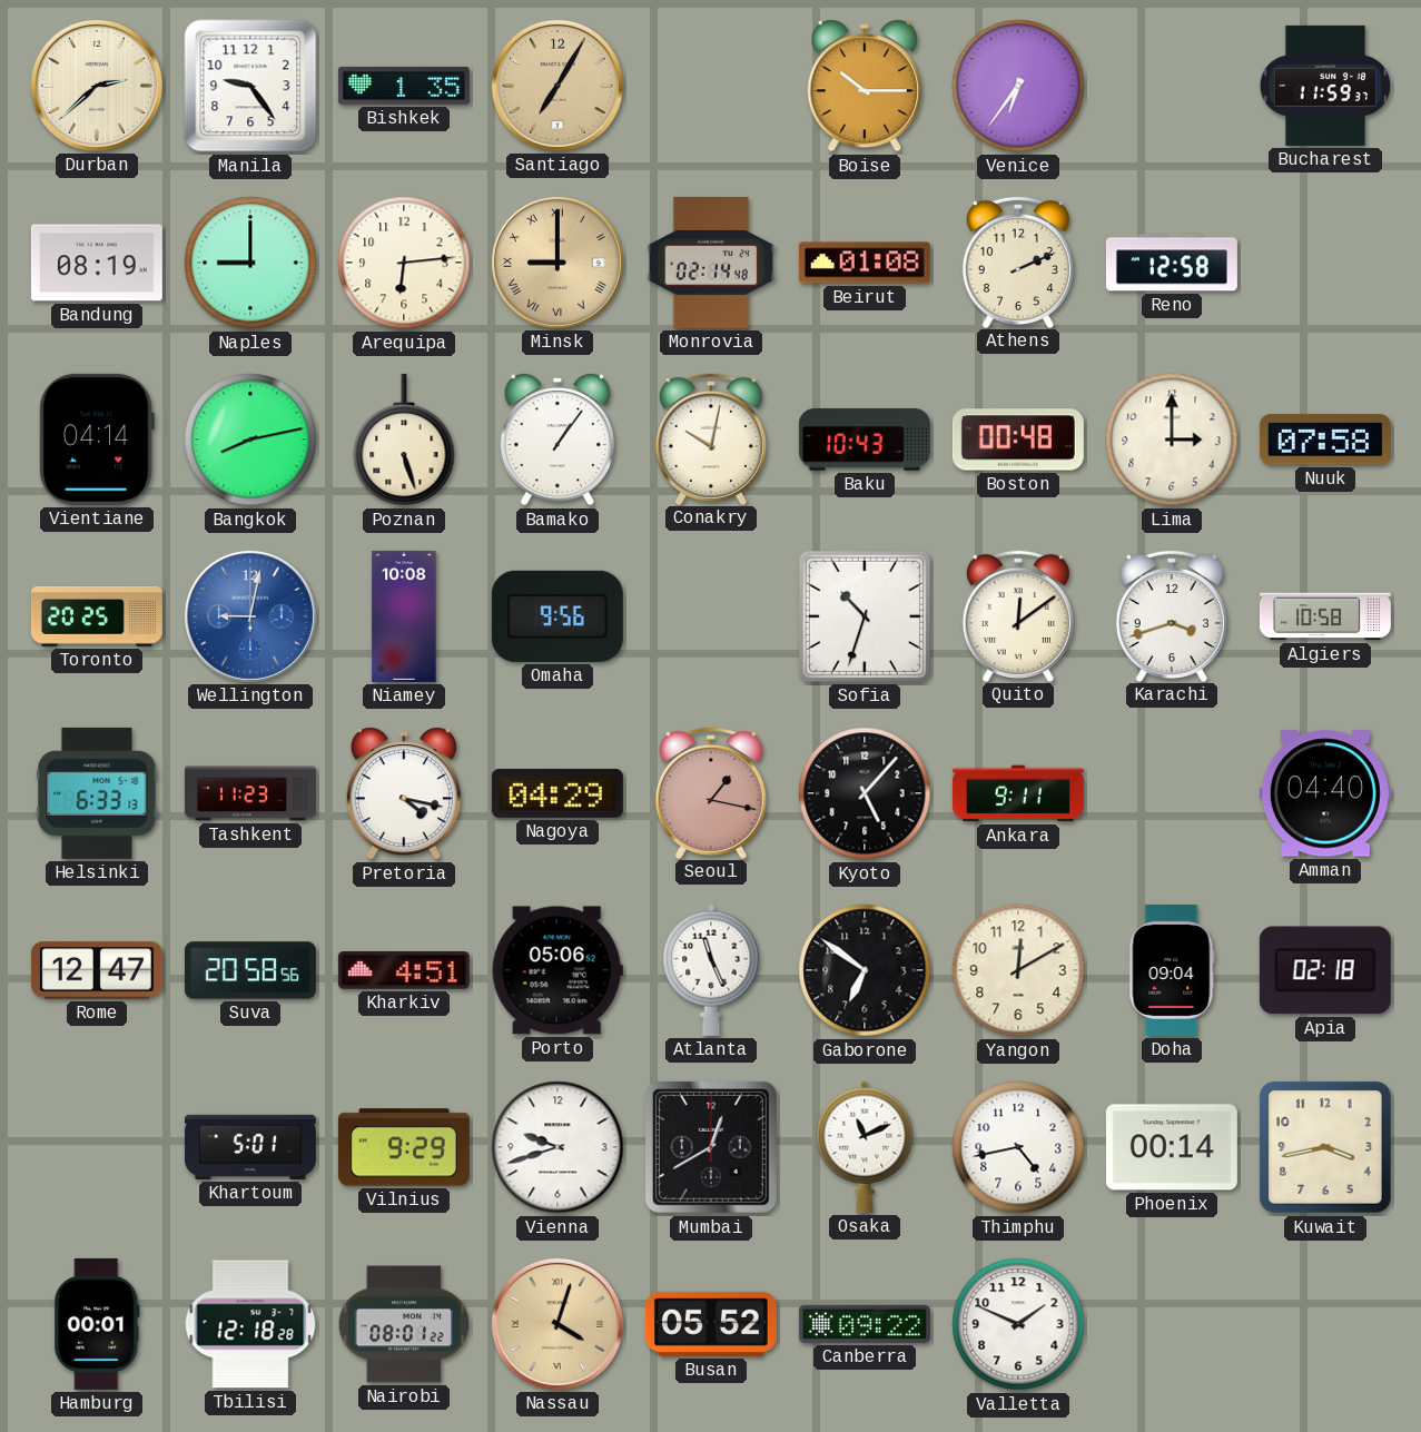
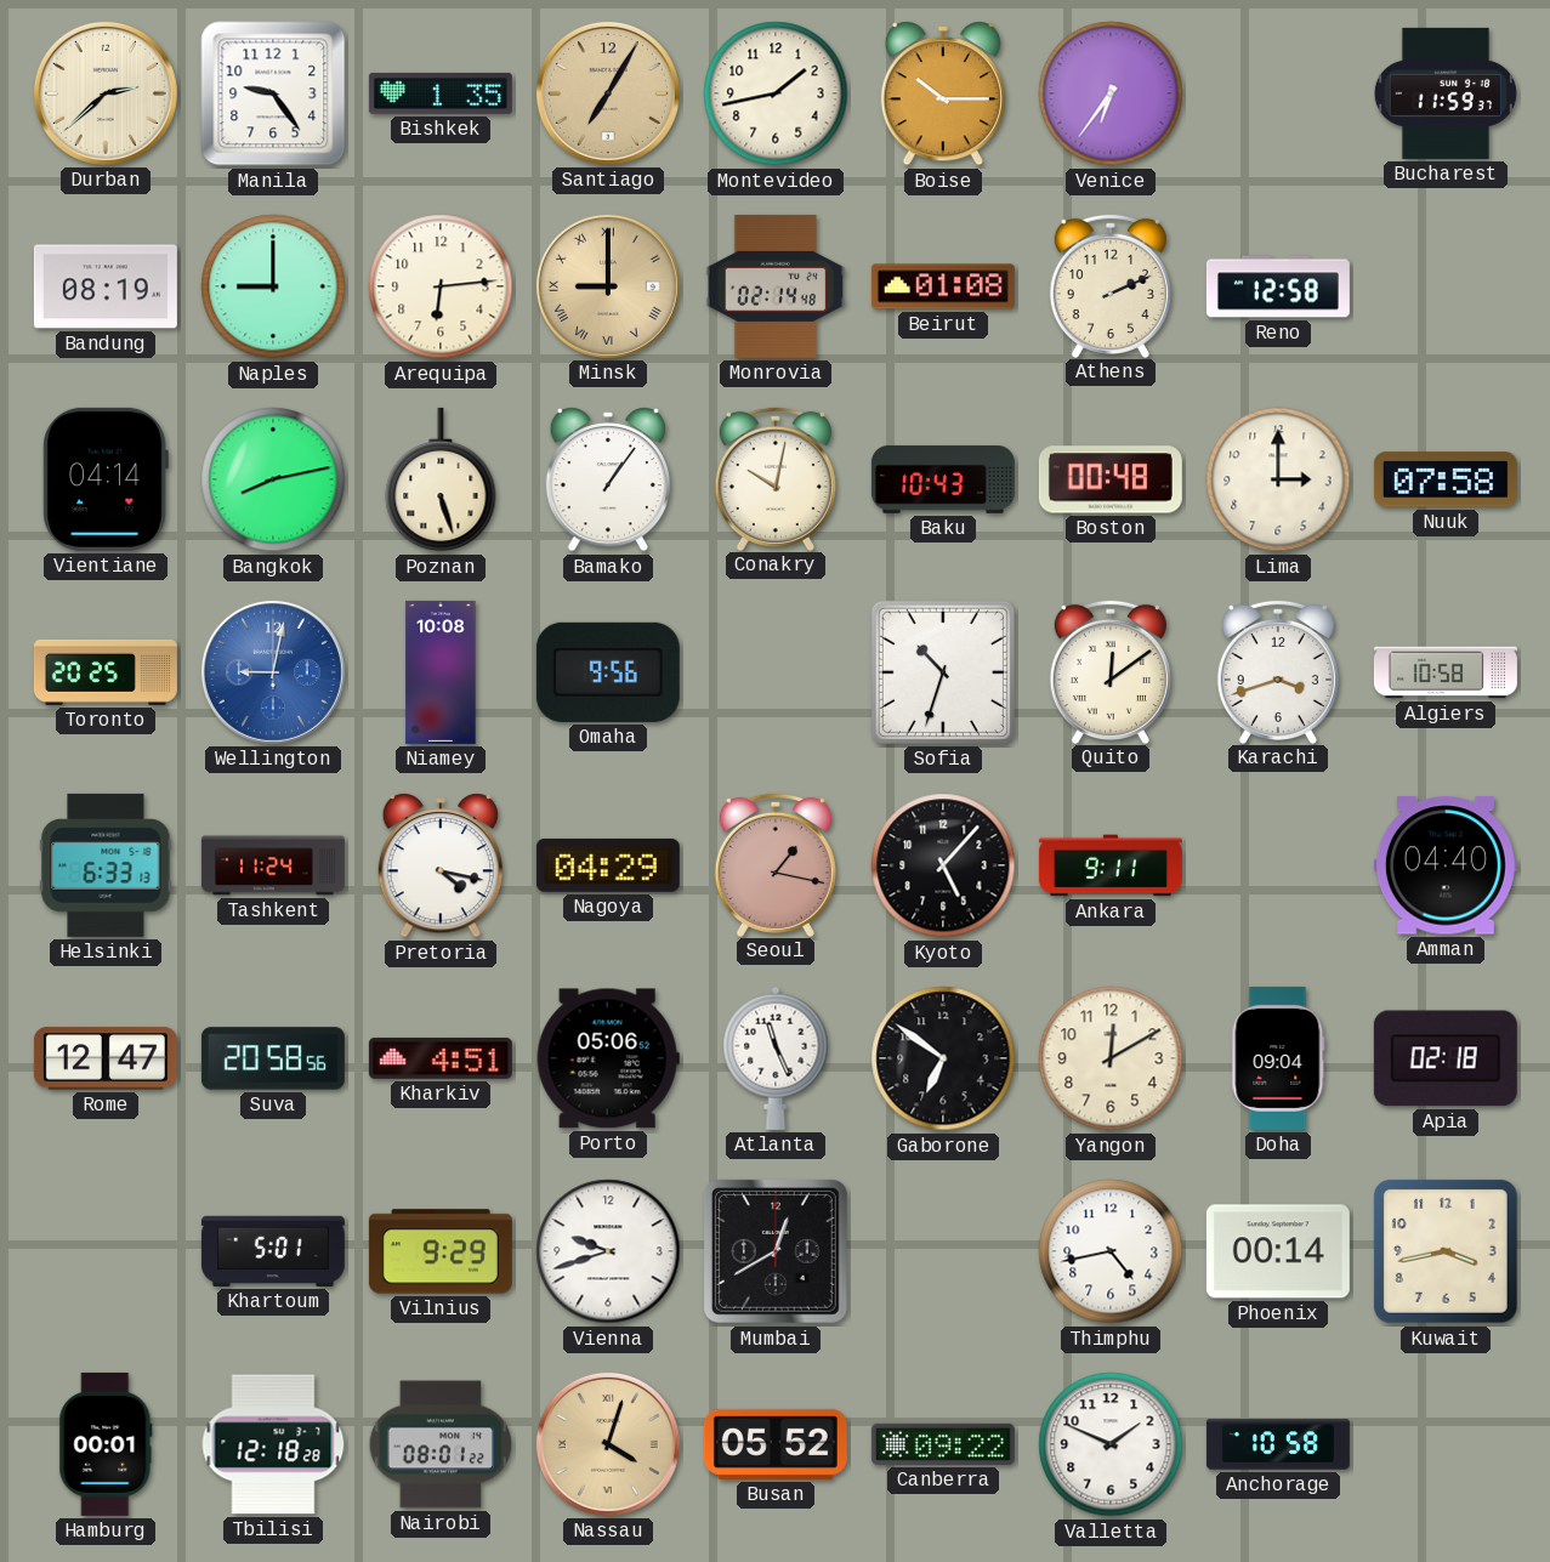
Montevideo: none -> 1:43 (776, 93)
Tashkent: 11:23 -> 11:24 (273, 865)
Osaka: 11:11 -> none (865, 1147)
Anchorage: none -> 10:58 (1278, 1444)
